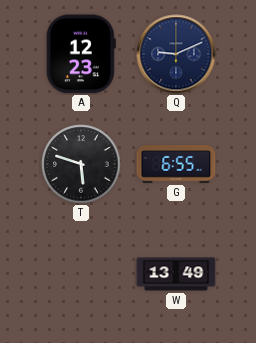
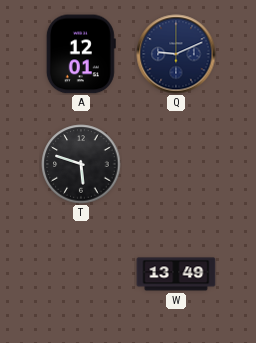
A: 12:23 -> 12:01 (81, 54)
G: 6:55 -> none (176, 165)
